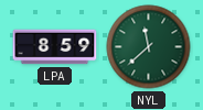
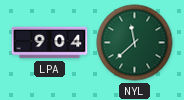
LPA: 8:59 -> 9:04 (50, 43)
